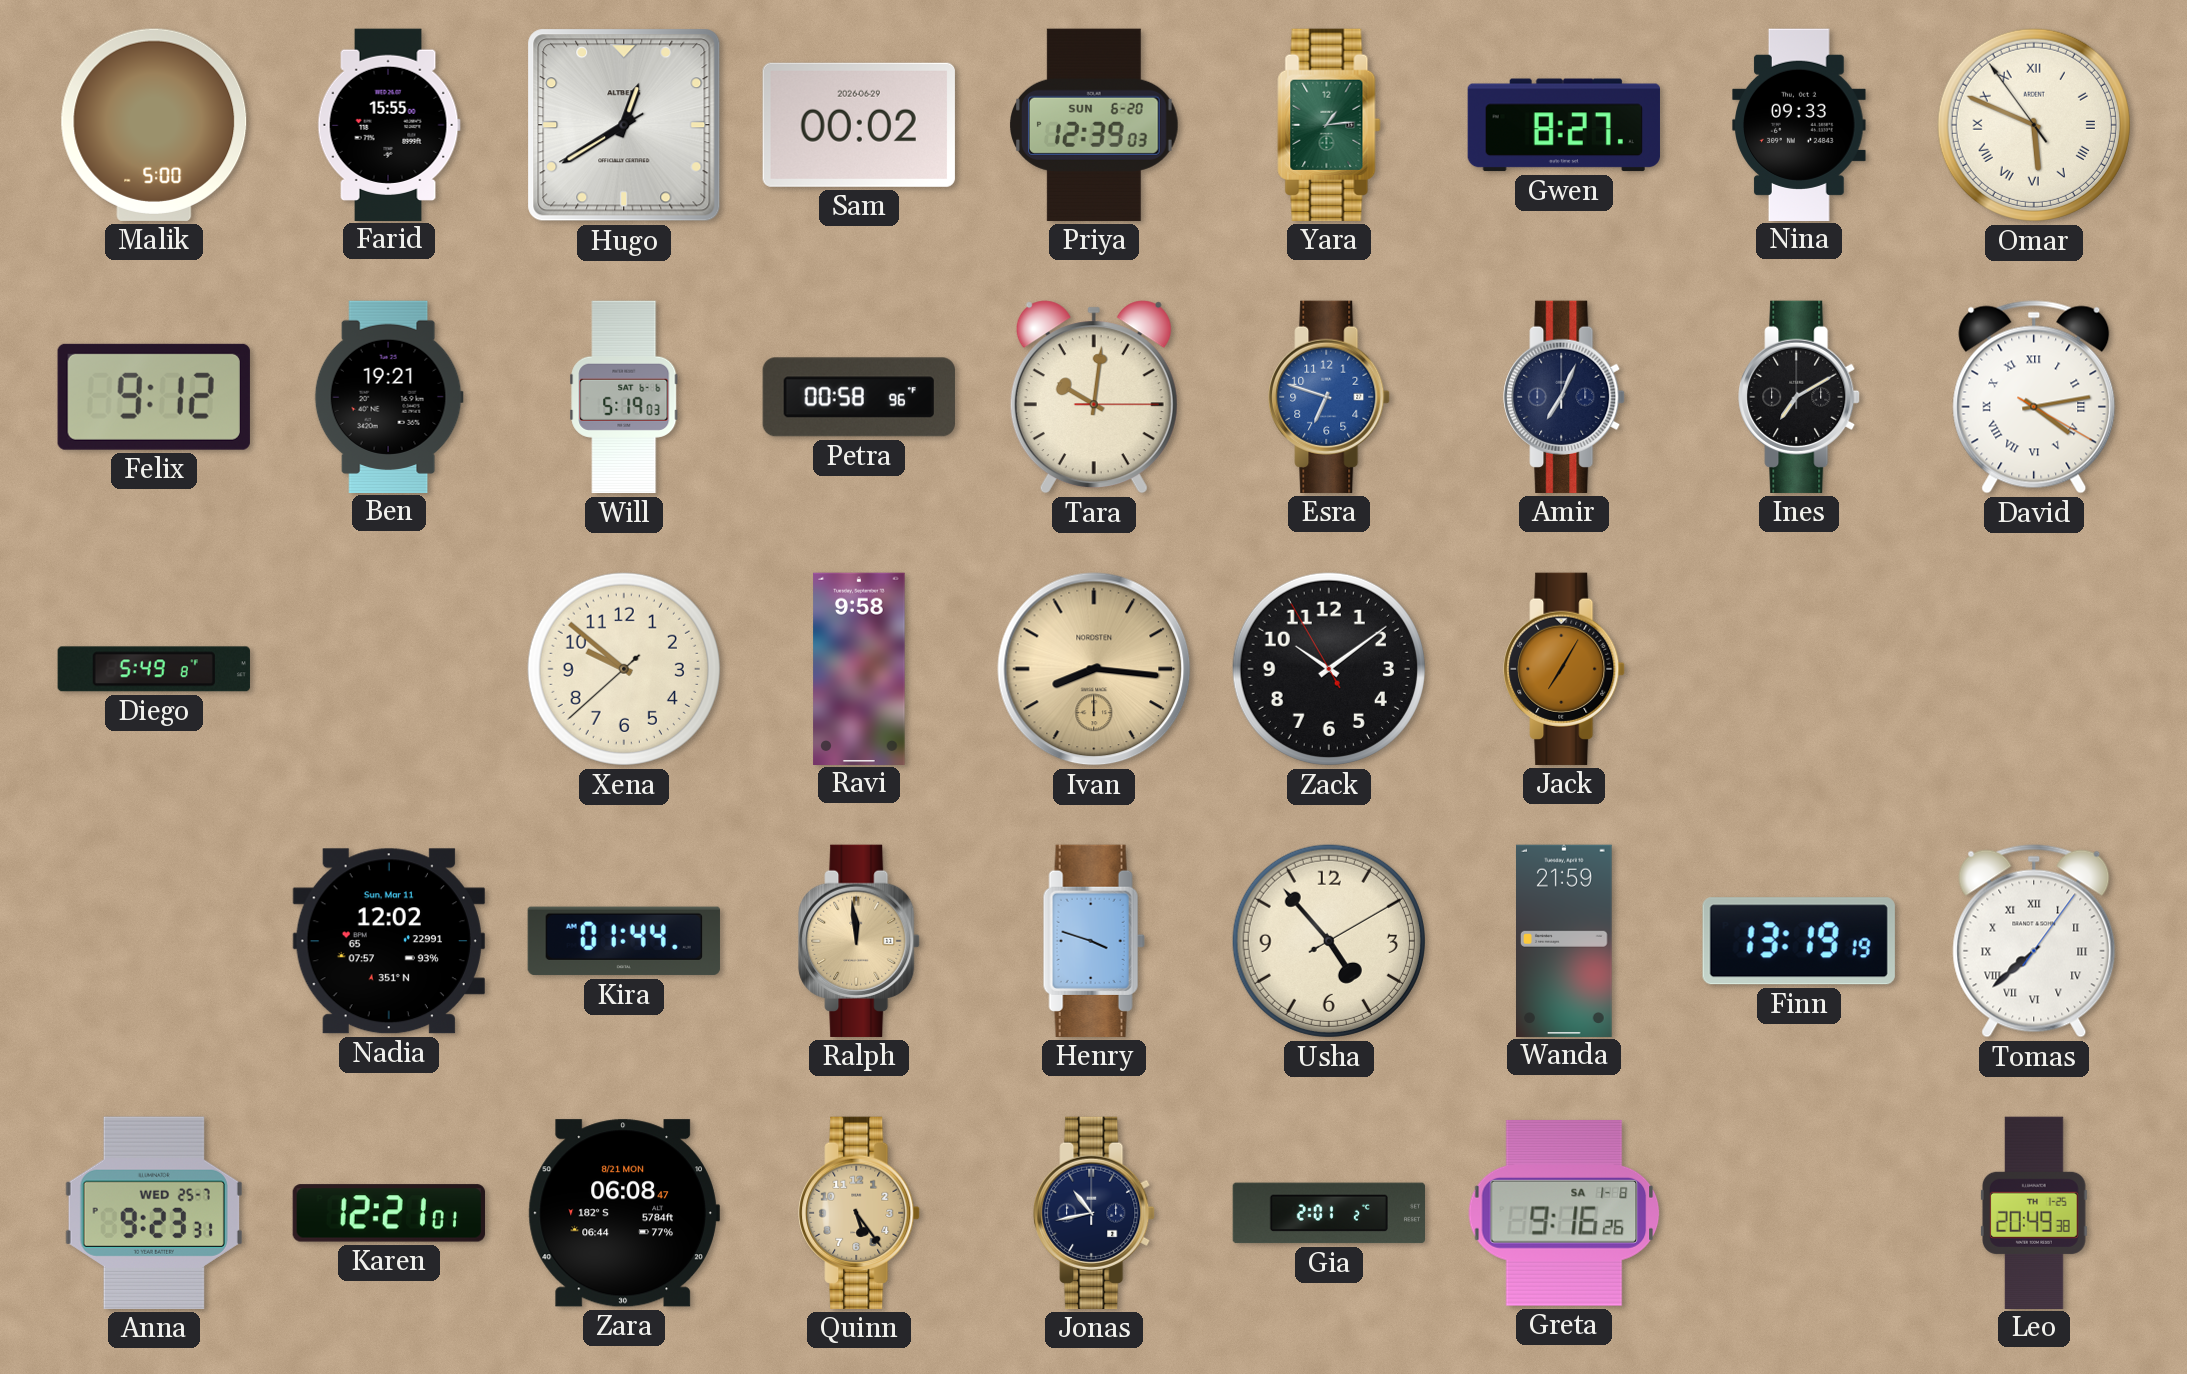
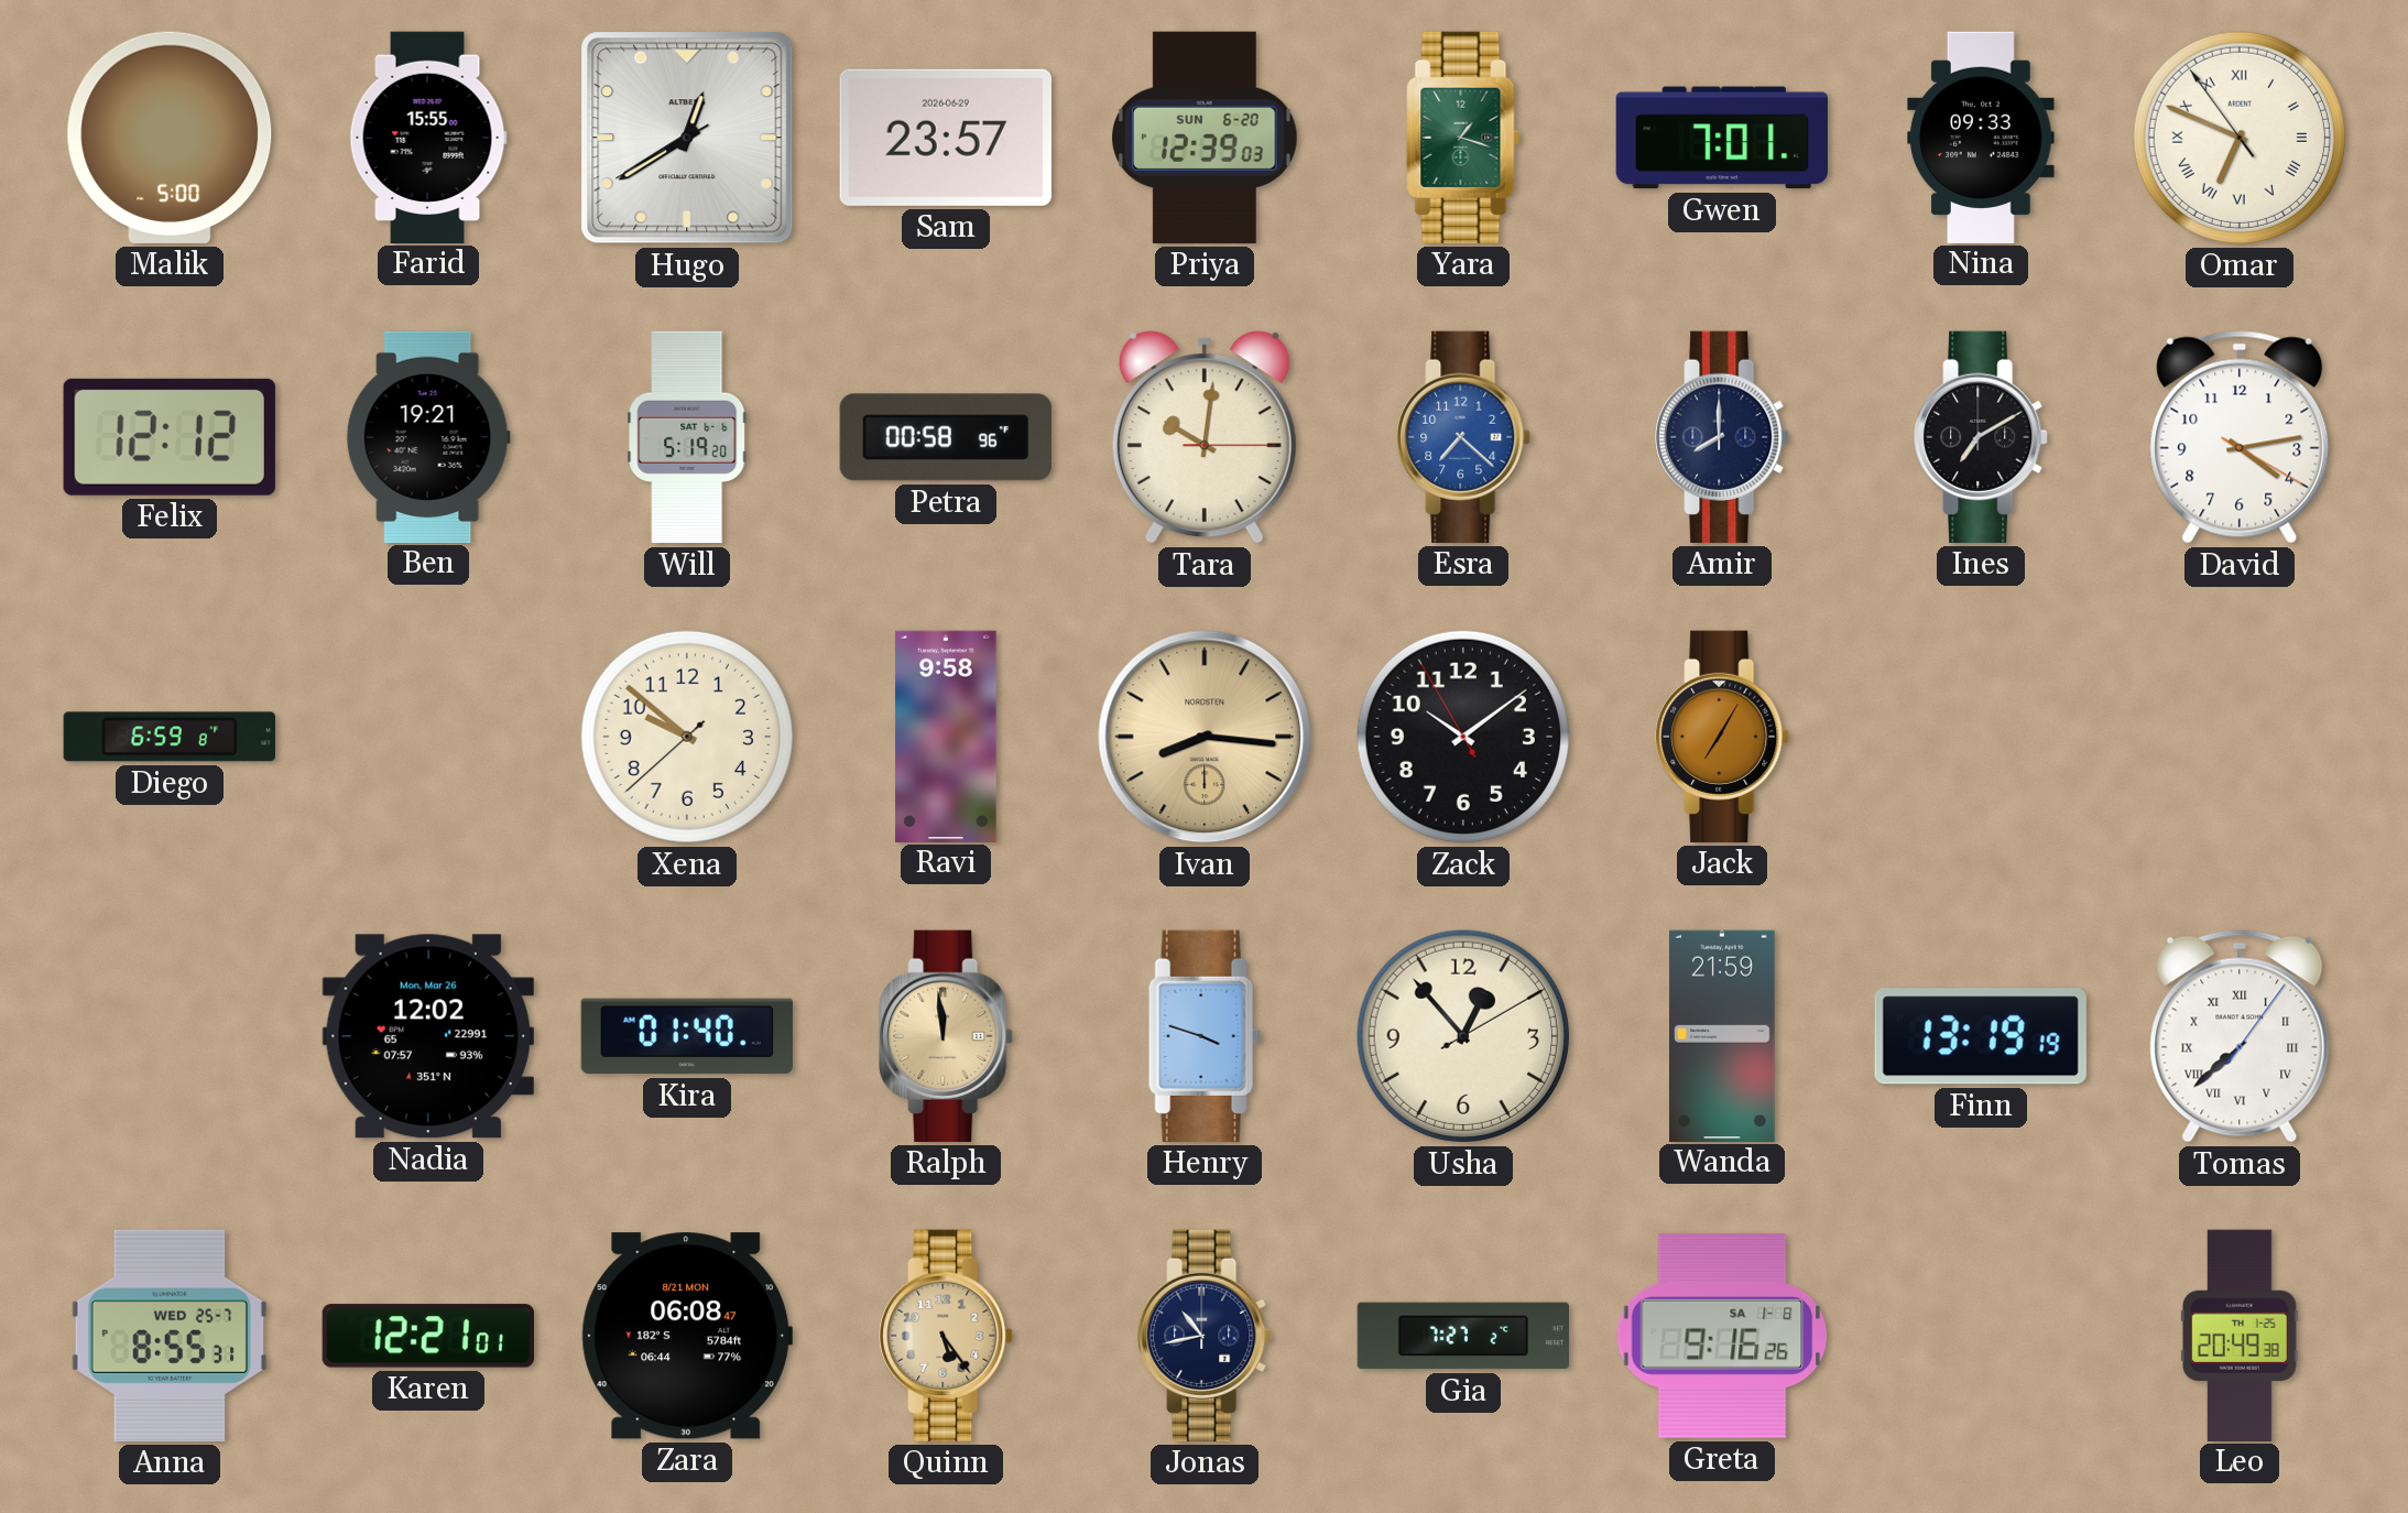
Sam: 00:02 -> 23:57 (946, 138)
Yara: 1:14 -> 1:18 (1463, 138)
Gwen: 8:27 -> 7:01 (1722, 138)
Omar: 5:48 -> 6:48 (2240, 138)
Felix: 9:12 -> 12:12 (170, 437)
Will: 5:19:03 -> 5:19:20 (687, 437)
Esra: 6:48 -> 7:22 (1463, 437)
Amir: 7:04 -> 8:00 (1722, 437)
David numerals: Roman -> Arabic (2240, 437)
Diego: 5:49 -> 6:59 (170, 737)
Nadia date: Sun, Mar 11 -> Mon, Mar 26 (428, 1036)
Kira: 01:44 -> 01:40 (686, 1036)
Usha: 4:53 -> 12:53 (1463, 1036)
Anna: 9:23 -> 8:55 (170, 1336)
Gia: 2:01 -> 7:27 (1462, 1336)
